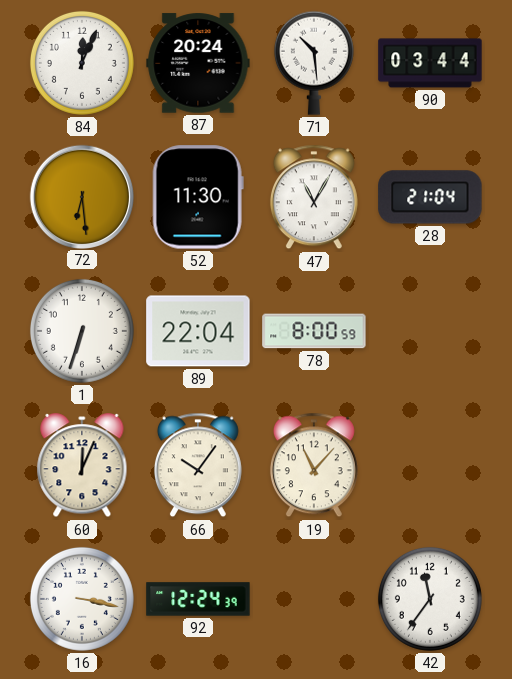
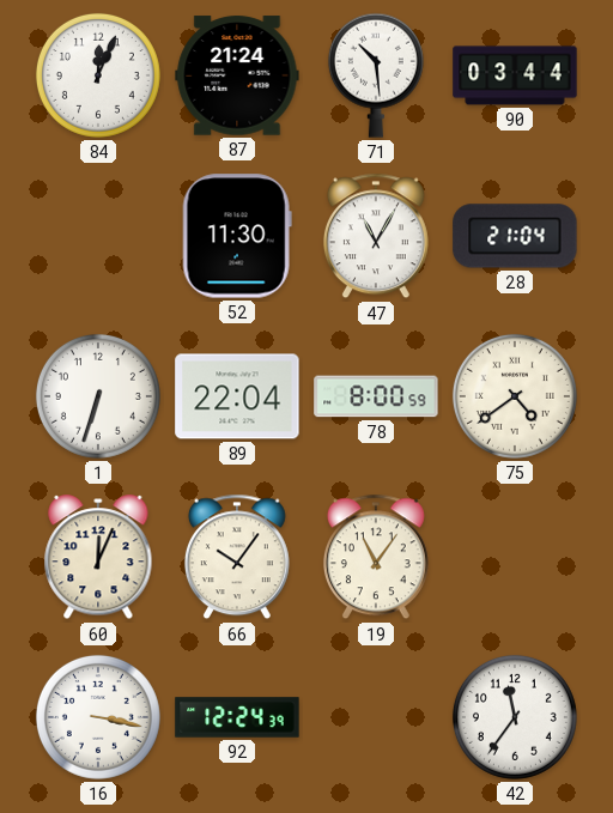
87: 20:24 -> 21:24 (237, 75)
72: 6:29 -> none (81, 196)
75: none -> 4:39 (515, 396)
19: 11:07 -> 11:06 (376, 557)
